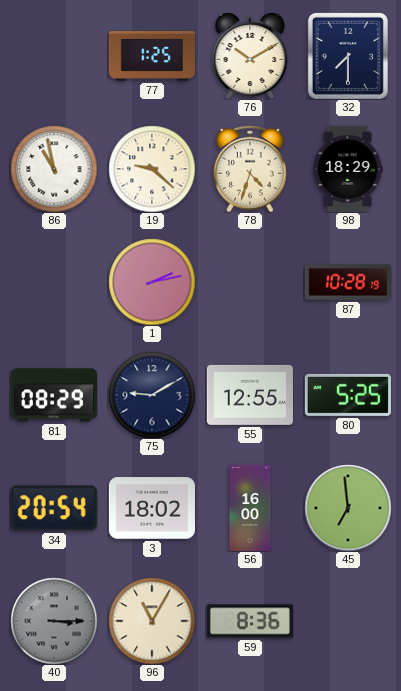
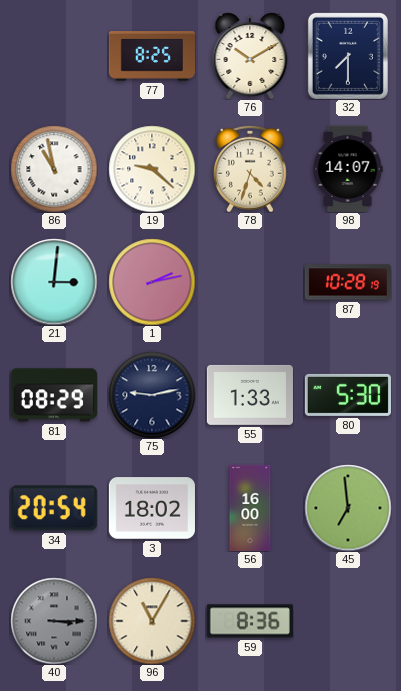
77: 1:25 -> 8:25 (152, 56)
98: 18:29 -> 14:07 (348, 169)
21: none -> 3:01 (54, 282)
75: 9:10 -> 9:13 (152, 395)
55: 12:55 -> 1:33 (250, 395)
80: 5:25 -> 5:30 (348, 395)
